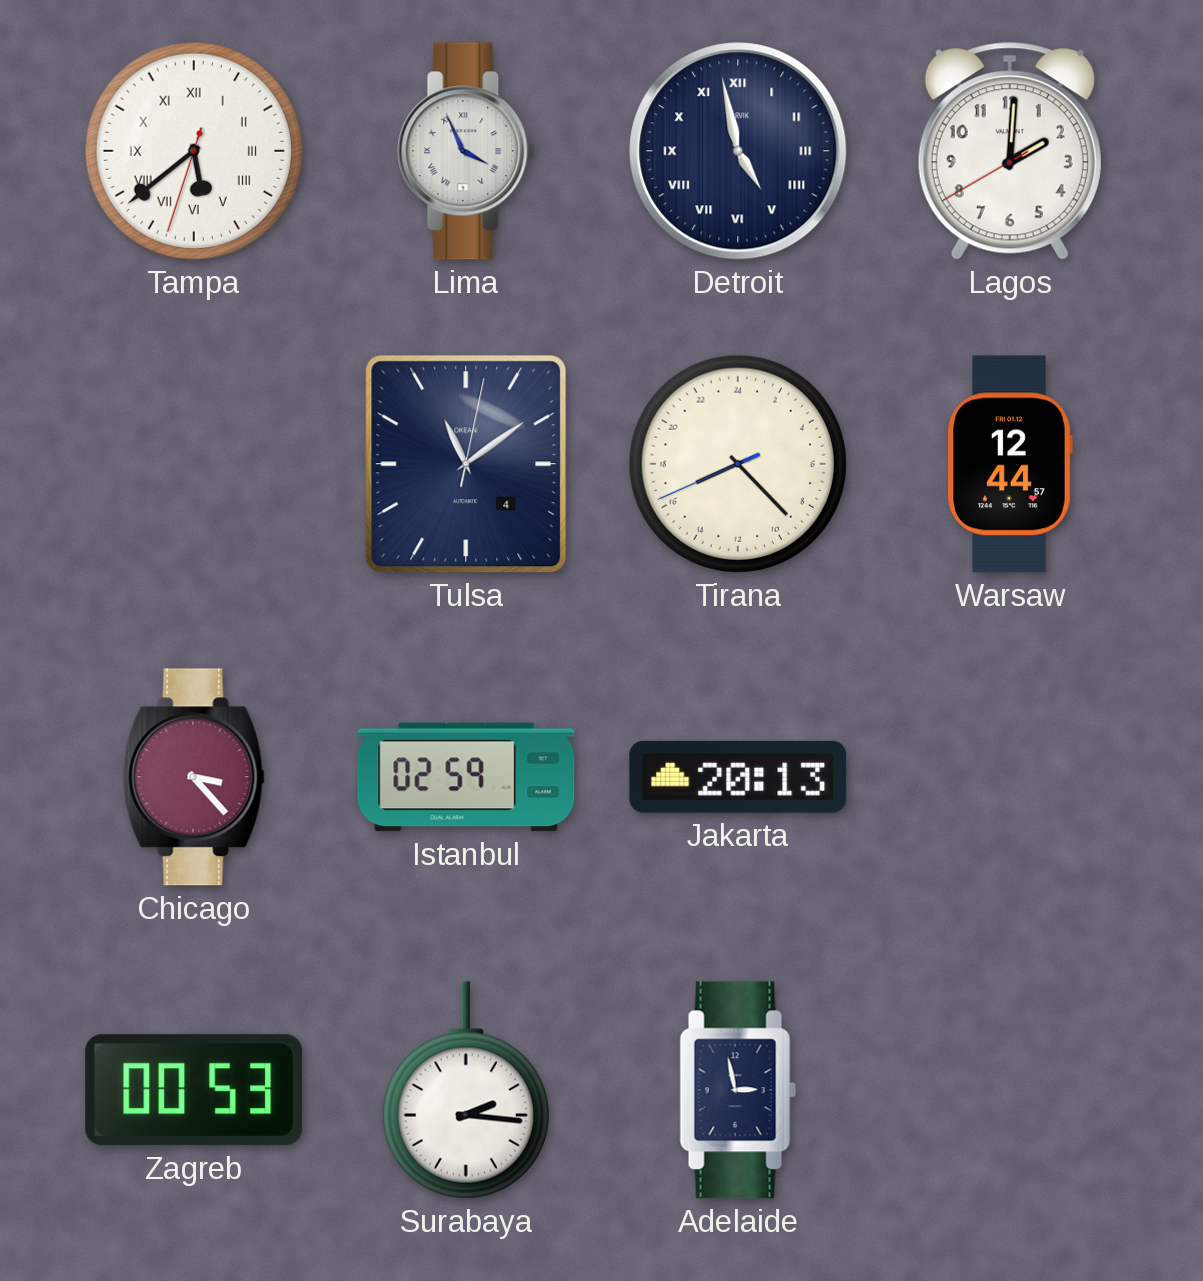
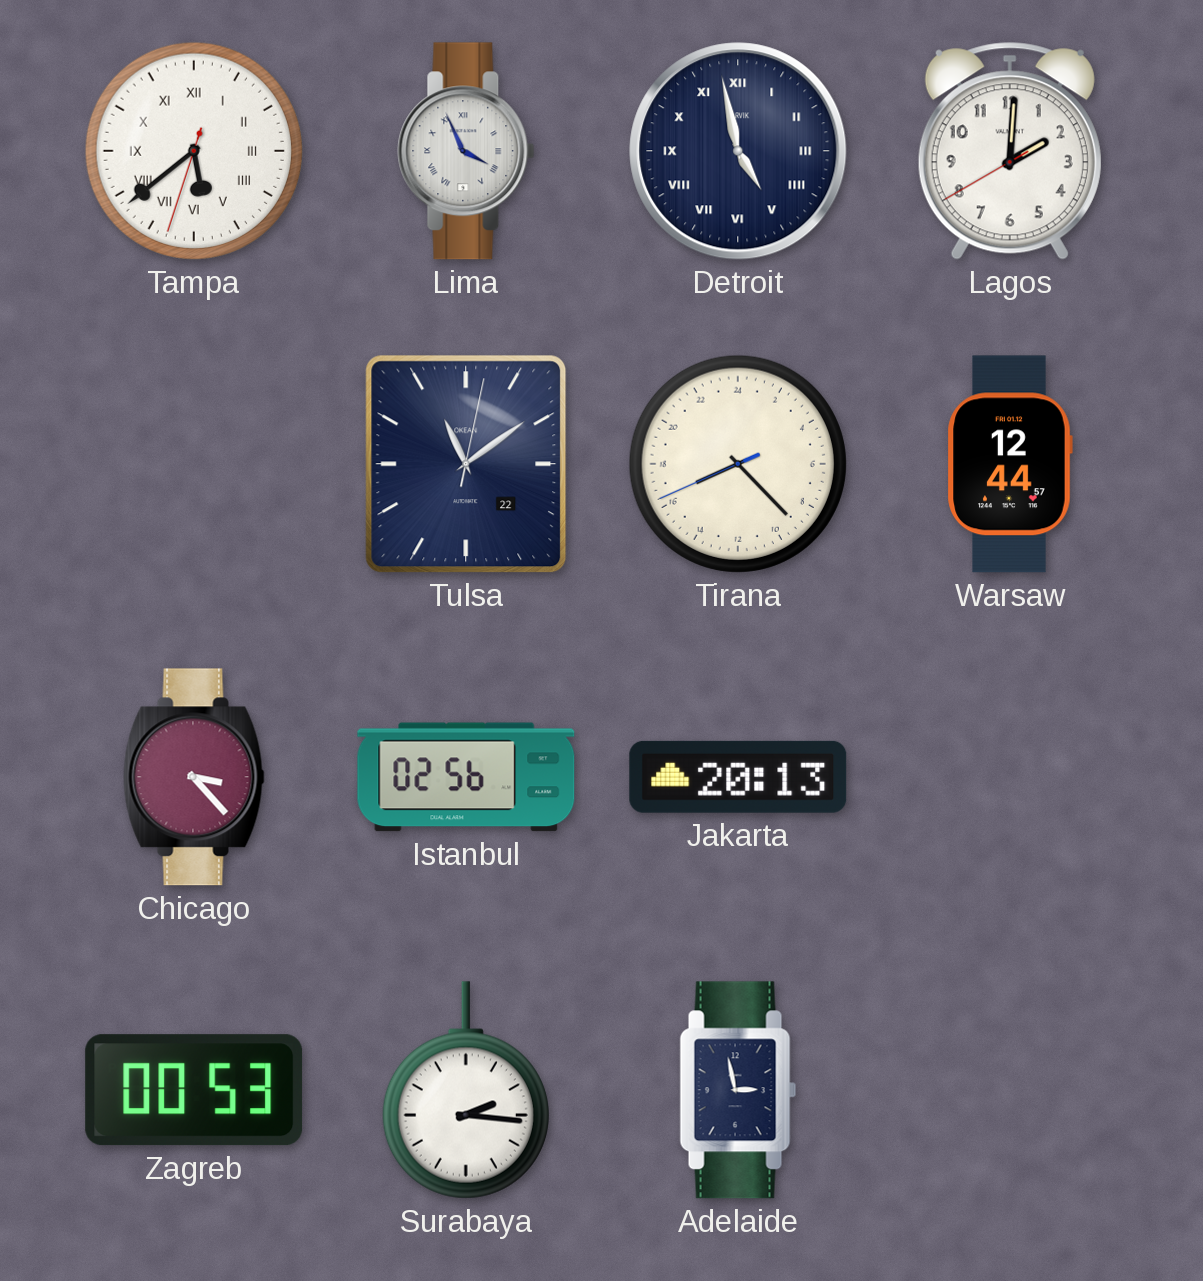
Tulsa date: 4 -> 22 (466, 464)
Istanbul: 02:59 -> 02:56 (466, 777)
